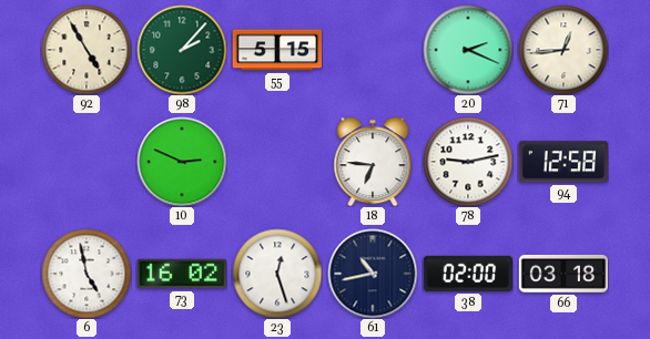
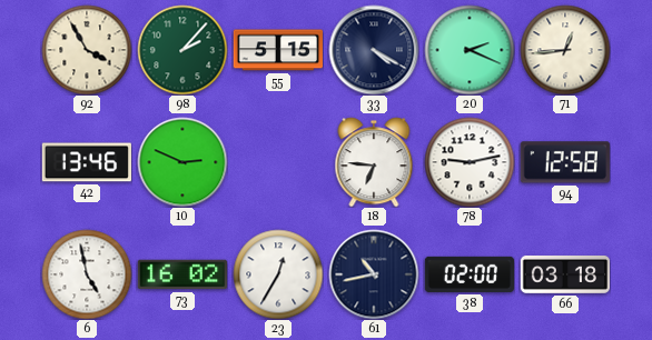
92: 4:55 -> 3:55 (87, 50)
33: none -> 4:20 (374, 50)
42: none -> 13:46 (86, 162)
23: 12:27 -> 12:35 (278, 274)
